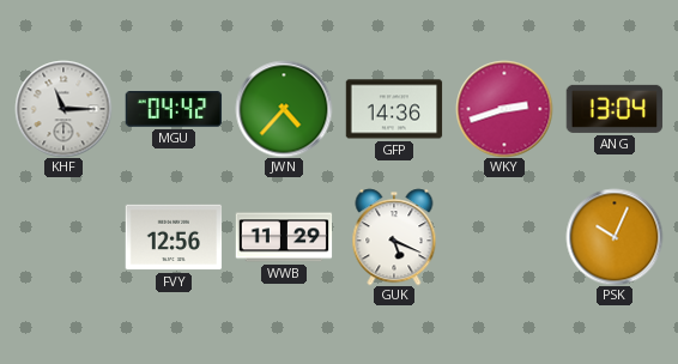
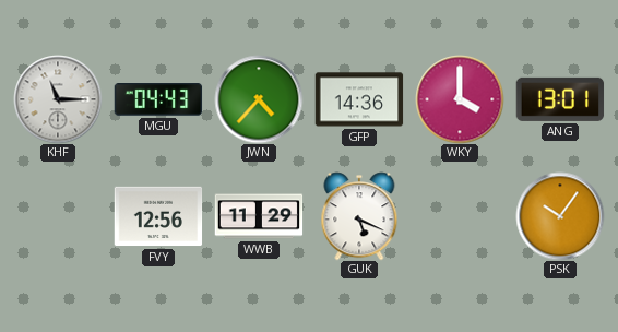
MGU: 04:42 -> 04:43 (158, 100)
WKY: 2:42 -> 4:00 (460, 99)
ANG: 13:04 -> 13:01 (560, 99)
PSK: 10:04 -> 10:06 (560, 216)
